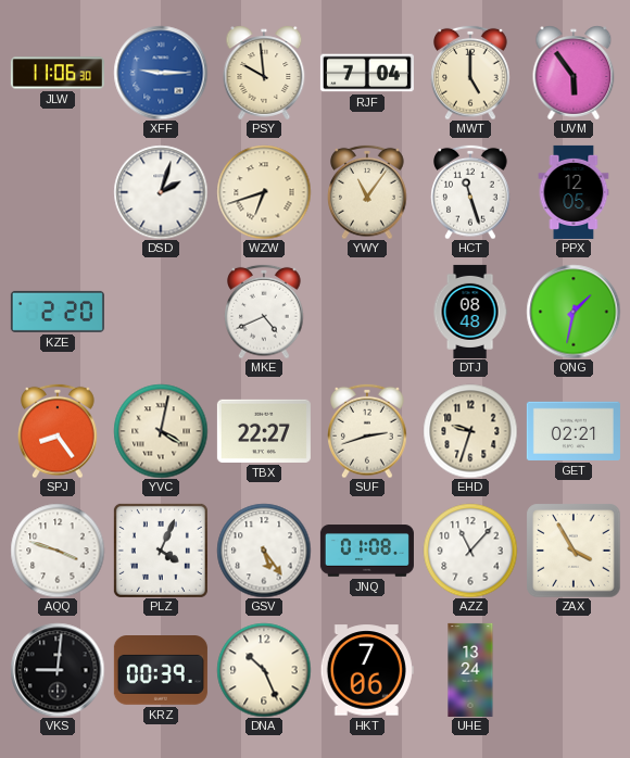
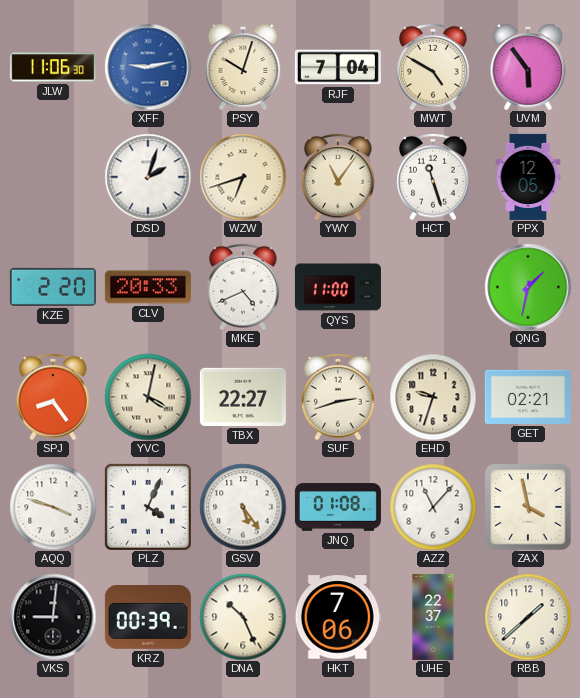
XFF: 9:15 -> 9:13 (148, 67)
PSY: 9:59 -> 10:03 (243, 67)
MWT: 5:00 -> 4:50 (433, 67)
CLV: none -> 20:33 (148, 287)
QYS: none -> 11:00 (338, 287)
DTJ: 08:48 -> none (470, 312)
ZAX: 3:55 -> 3:58 (528, 507)
UHE: 13:24 -> 22:37 (433, 617)
RBB: none -> 1:38 (528, 617)
